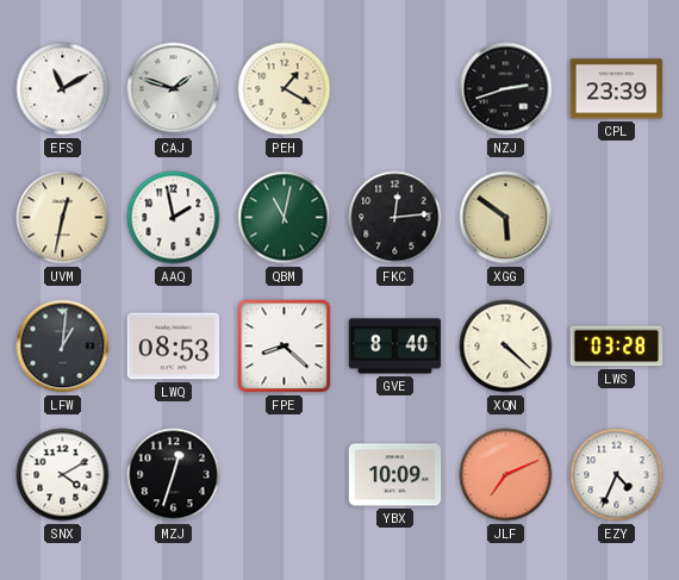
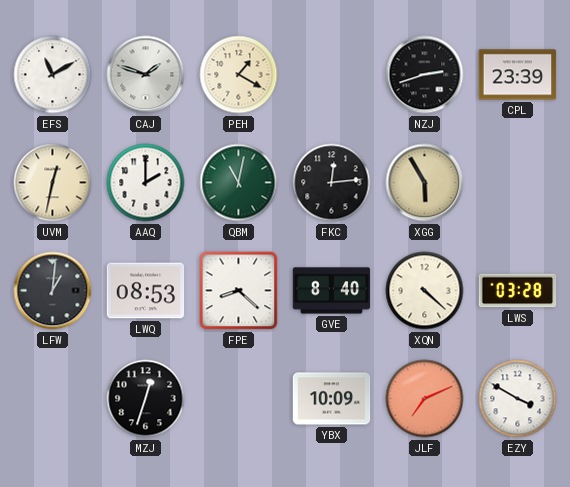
AAQ: 1:58 -> 2:00 (146, 183)
XGG: 5:51 -> 5:55 (425, 183)
SNX: 4:10 -> none (63, 475)
EZY: 4:34 -> 3:50 (518, 399)
